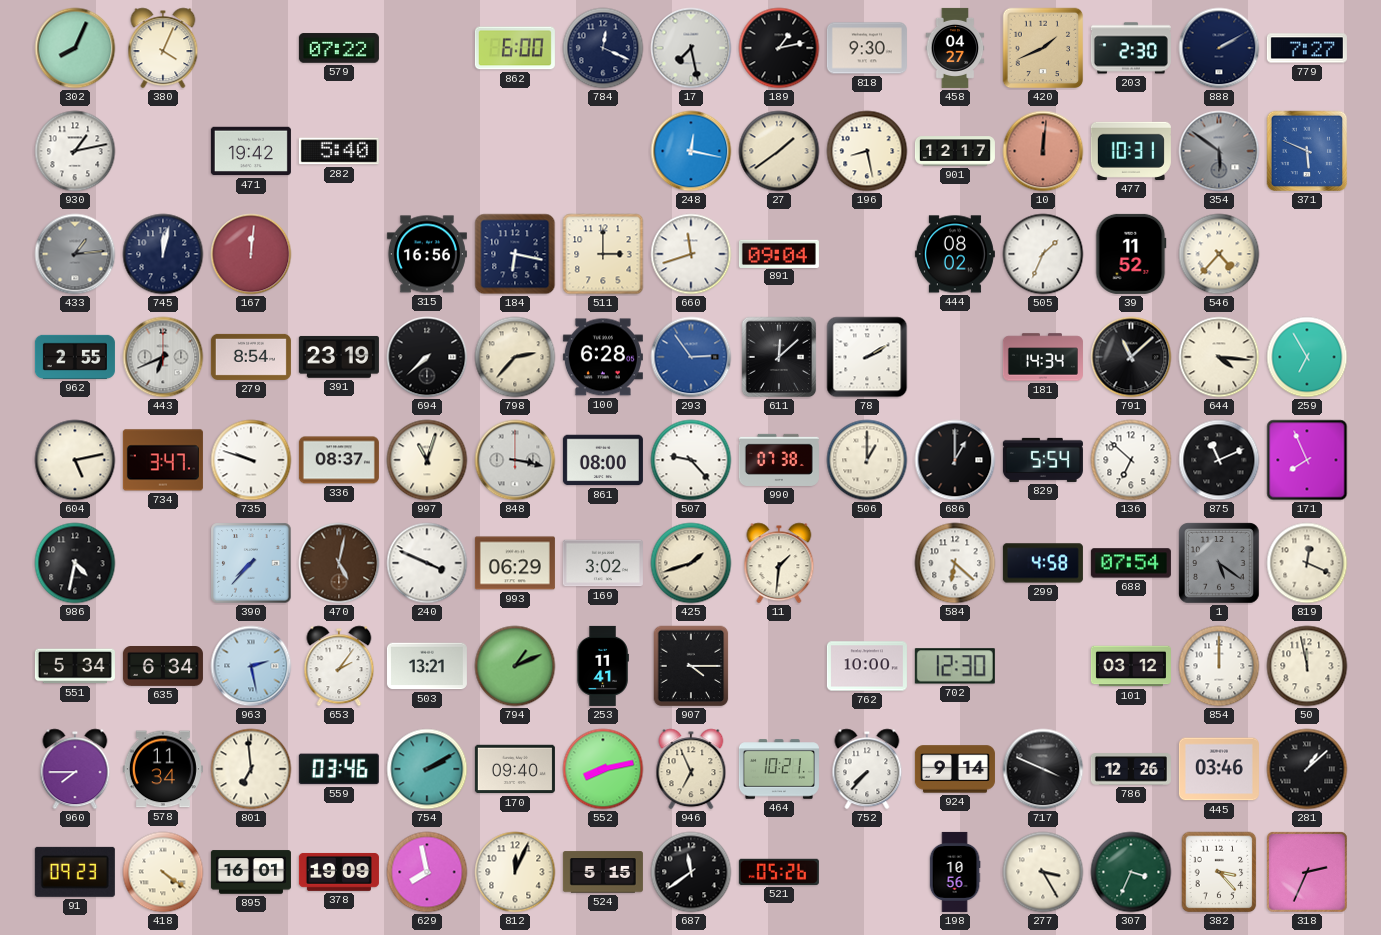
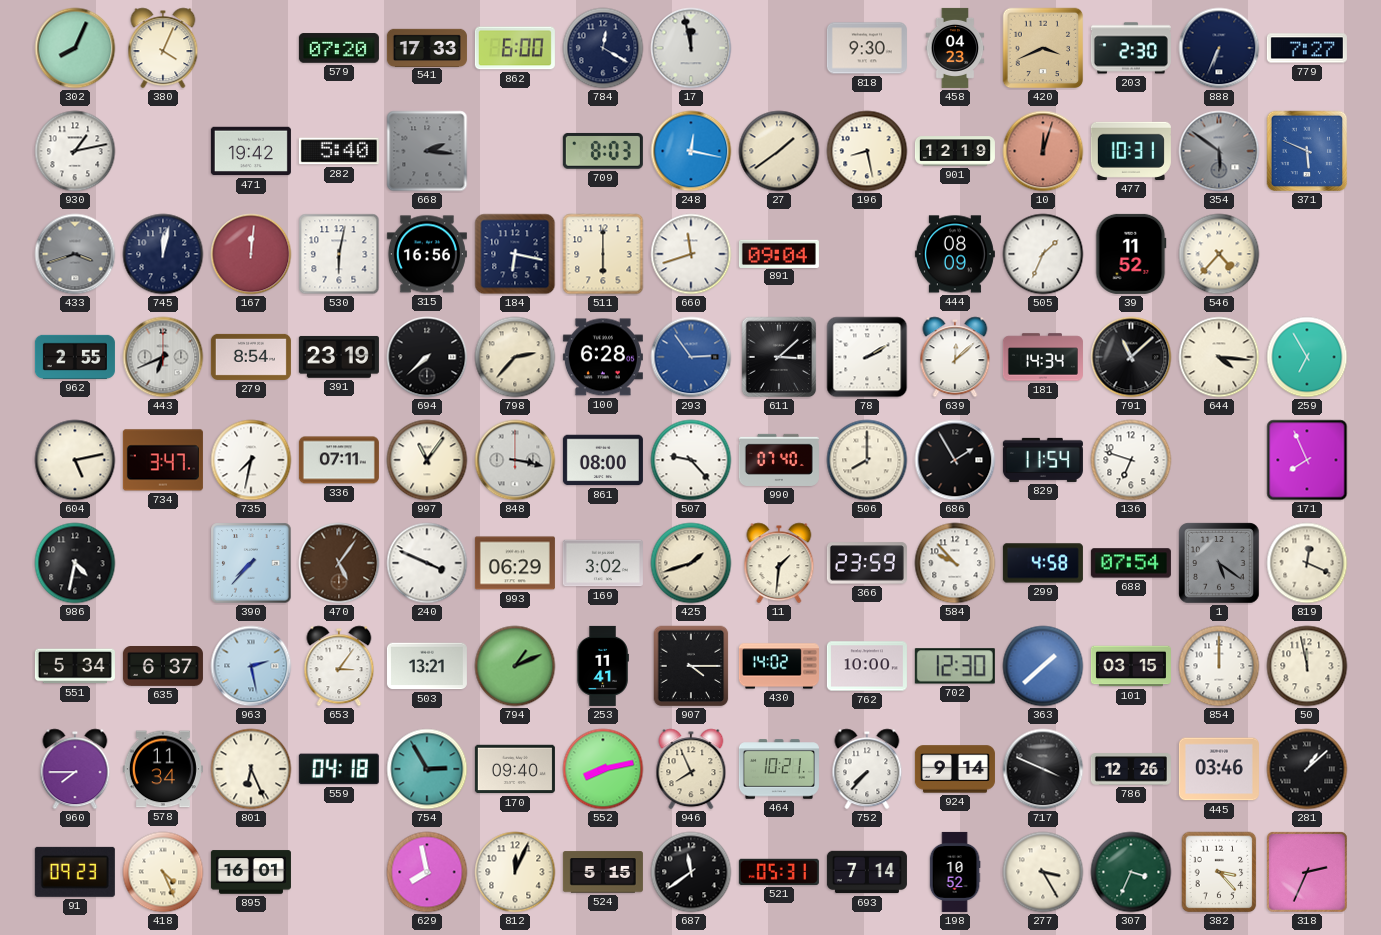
579: 07:22 -> 07:20 (339, 48)
541: none -> 17:33 (427, 47)
784: 12:19 -> 12:20 (603, 48)
17: 7:28 -> 11:58 (691, 48)
189: 1:13 -> none (779, 48)
458: 04:27 -> 04:23 (955, 48)
420: 1:41 -> 3:41 (1043, 48)
888: 2:10 -> 6:34 (1219, 48)
668: none -> 2:16 (427, 151)
709: none -> 8:03 (603, 151)
901: 12:17 -> 12:19 (955, 151)
10: 12:01 -> 12:03 (1043, 151)
433: 1:14 -> 3:42 (75, 254)
530: none -> 6:02 (339, 254)
511: 3:00 -> 6:00 (603, 254)
444: 08:02 -> 08:09 (955, 254)
611: 12:08 -> 3:08 (779, 357)
639: none -> 12:08 (955, 357)
735: 9:48 -> 7:32 (251, 460)
336: 08:37 -> 07:11 (339, 460)
997: 11:03 -> 11:06 (427, 460)
990: 07:38 -> 07:40 (779, 460)
506: 1:00 -> 8:00 (867, 460)
686: 1:00 -> 1:55 (955, 460)
829: 5:54 -> 11:54 (1043, 460)
136: 6:52 -> 6:48 (1131, 460)
875: 11:11 -> none (1219, 460)
470: 5:02 -> 5:06 (339, 563)
366: none -> 23:59 (867, 563)
584: 6:22 -> 9:53 (955, 563)
635: 6:34 -> 6:37 (163, 667)
653: 2:06 -> 3:06 (339, 666)
430: none -> 14:02 (779, 666)
363: none -> 1:38 (1043, 666)
101: 03:12 -> 03:15 (1131, 666)
801: 6:59 -> 6:26 (251, 769)
559: 03:46 -> 04:18 (339, 769)
754: 2:10 -> 2:55 (427, 769)
946: 6:56 -> 7:56 (691, 769)
418: 4:21 -> 4:26 (163, 872)
378: 19:09 -> none (339, 872)
521: 05:26 -> 05:31 (779, 872)
693: none -> 7:14 (867, 872)
198: 10:56 -> 10:52 (955, 872)
